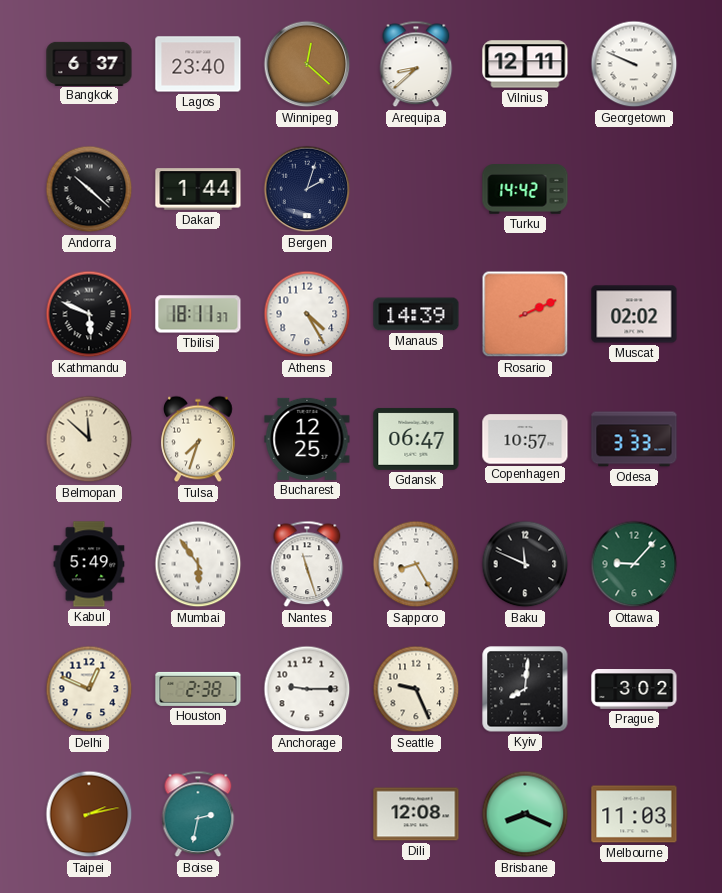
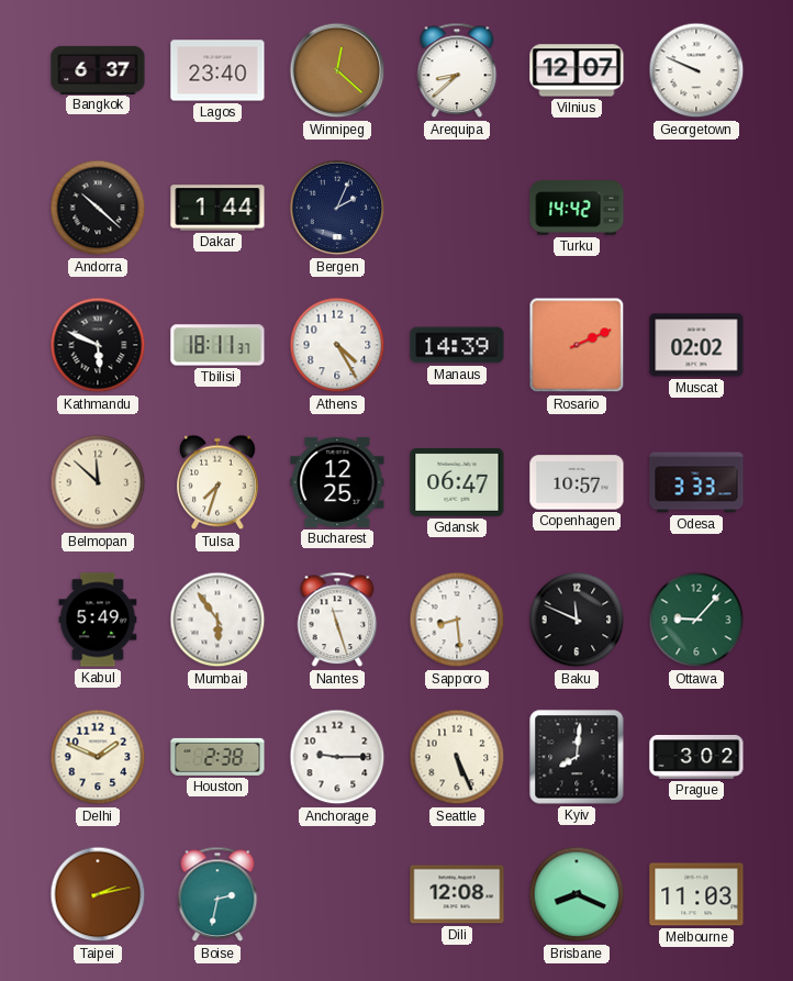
Vilnius: 12:11 -> 12:07 (577, 70)
Bergen: 2:03 -> 2:04 (337, 208)
Sapporo: 8:25 -> 8:29 (457, 620)
Delhi: 12:49 -> 1:49 (98, 757)
Seattle: 9:26 -> 5:26 (457, 757)
